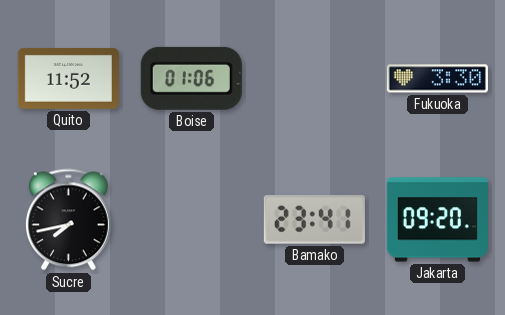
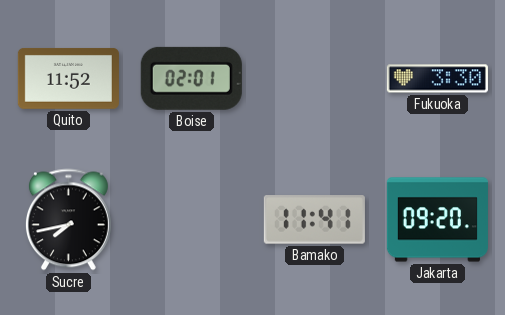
Boise: 01:06 -> 02:01 (191, 78)
Bamako: 23:41 -> 11:41 (314, 220)
